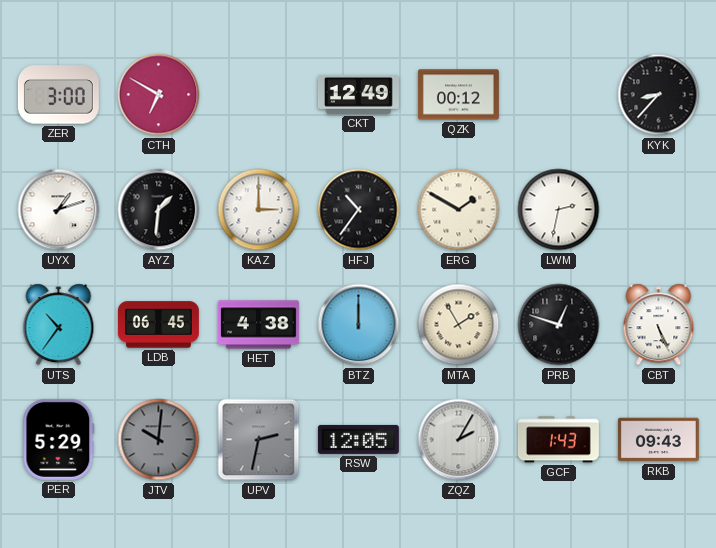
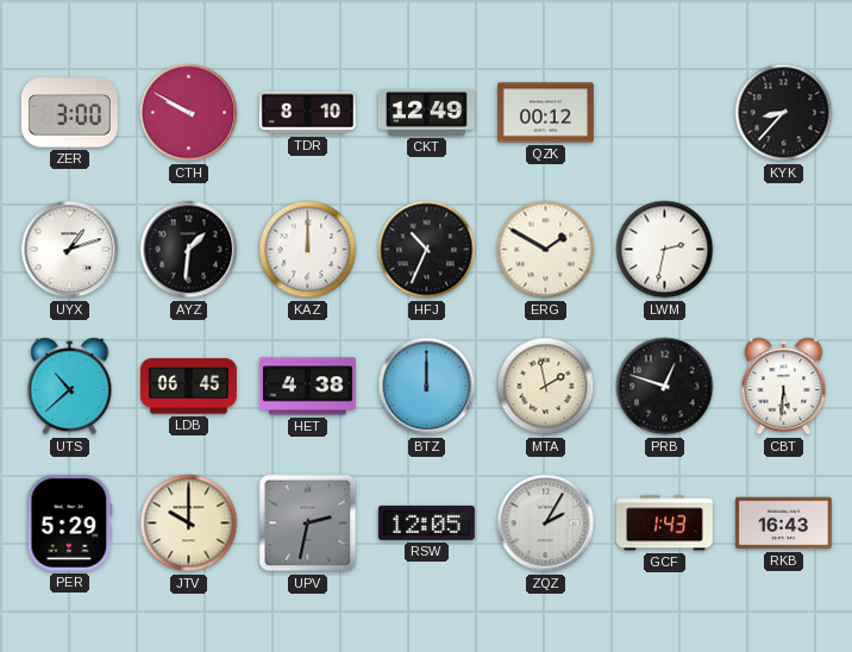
CTH: 6:50 -> 9:50 (189, 113)
TDR: none -> 8:10 (307, 113)
KAZ: 3:00 -> 12:00 (308, 250)
HFJ: 10:36 -> 10:34 (427, 250)
UTS: 10:36 -> 10:38 (70, 387)
MTA: 1:55 -> 1:58 (546, 387)
CBT: 5:26 -> 5:31 (784, 387)
JTV: 10:01 -> 10:00 (189, 524)
JTV dial: grey -> cream (189, 524)
RKB: 09:43 -> 16:43 (783, 524)
